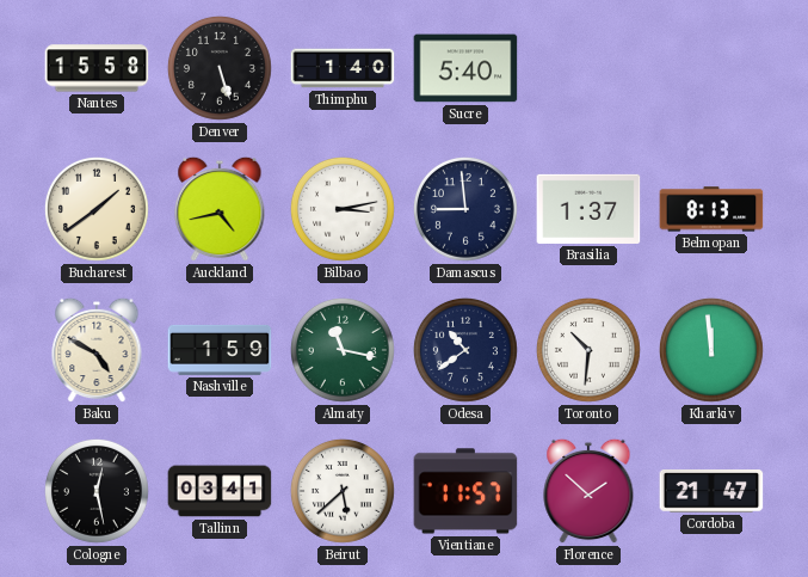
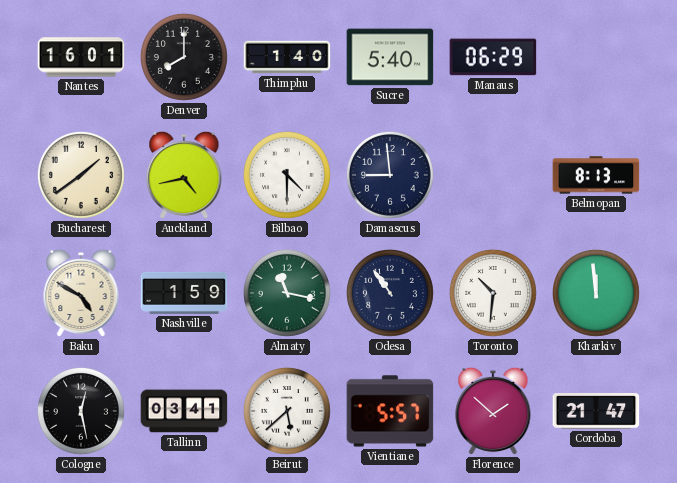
Nantes: 15:58 -> 16:01 (81, 57)
Denver: 5:27 -> 8:00 (184, 57)
Manaus: none -> 06:29 (493, 57)
Bilbao: 3:13 -> 4:30 (287, 175)
Brasilia: 1:37 -> none (588, 209)
Odesa: 10:39 -> 10:54 (390, 293)
Vientiane: 11:57 -> 5:57 (390, 411)
